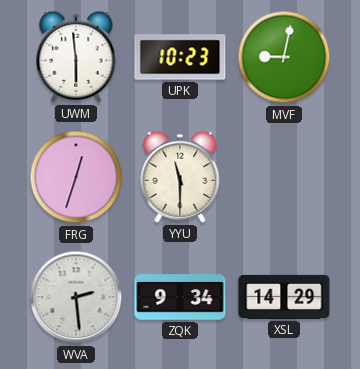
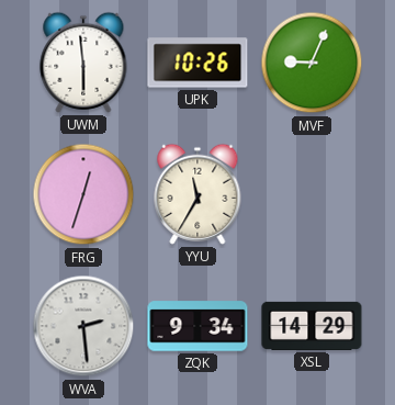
UPK: 10:23 -> 10:26 (198, 63)
MVF: 9:02 -> 9:04 (312, 63)
YYU: 11:30 -> 11:35 (198, 194)
